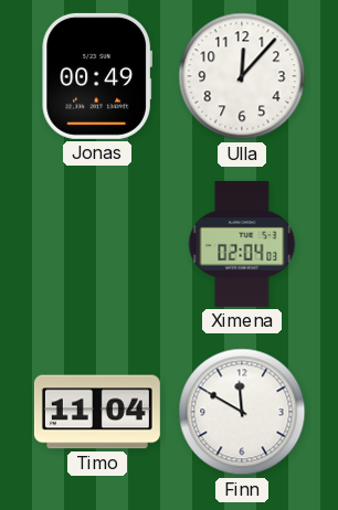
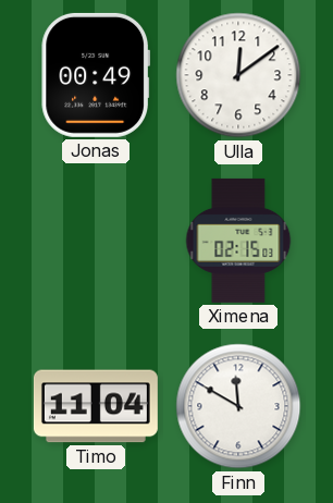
Ulla: 12:07 -> 12:09 (238, 75)
Ximena: 02:04 -> 02:15 (238, 241)
